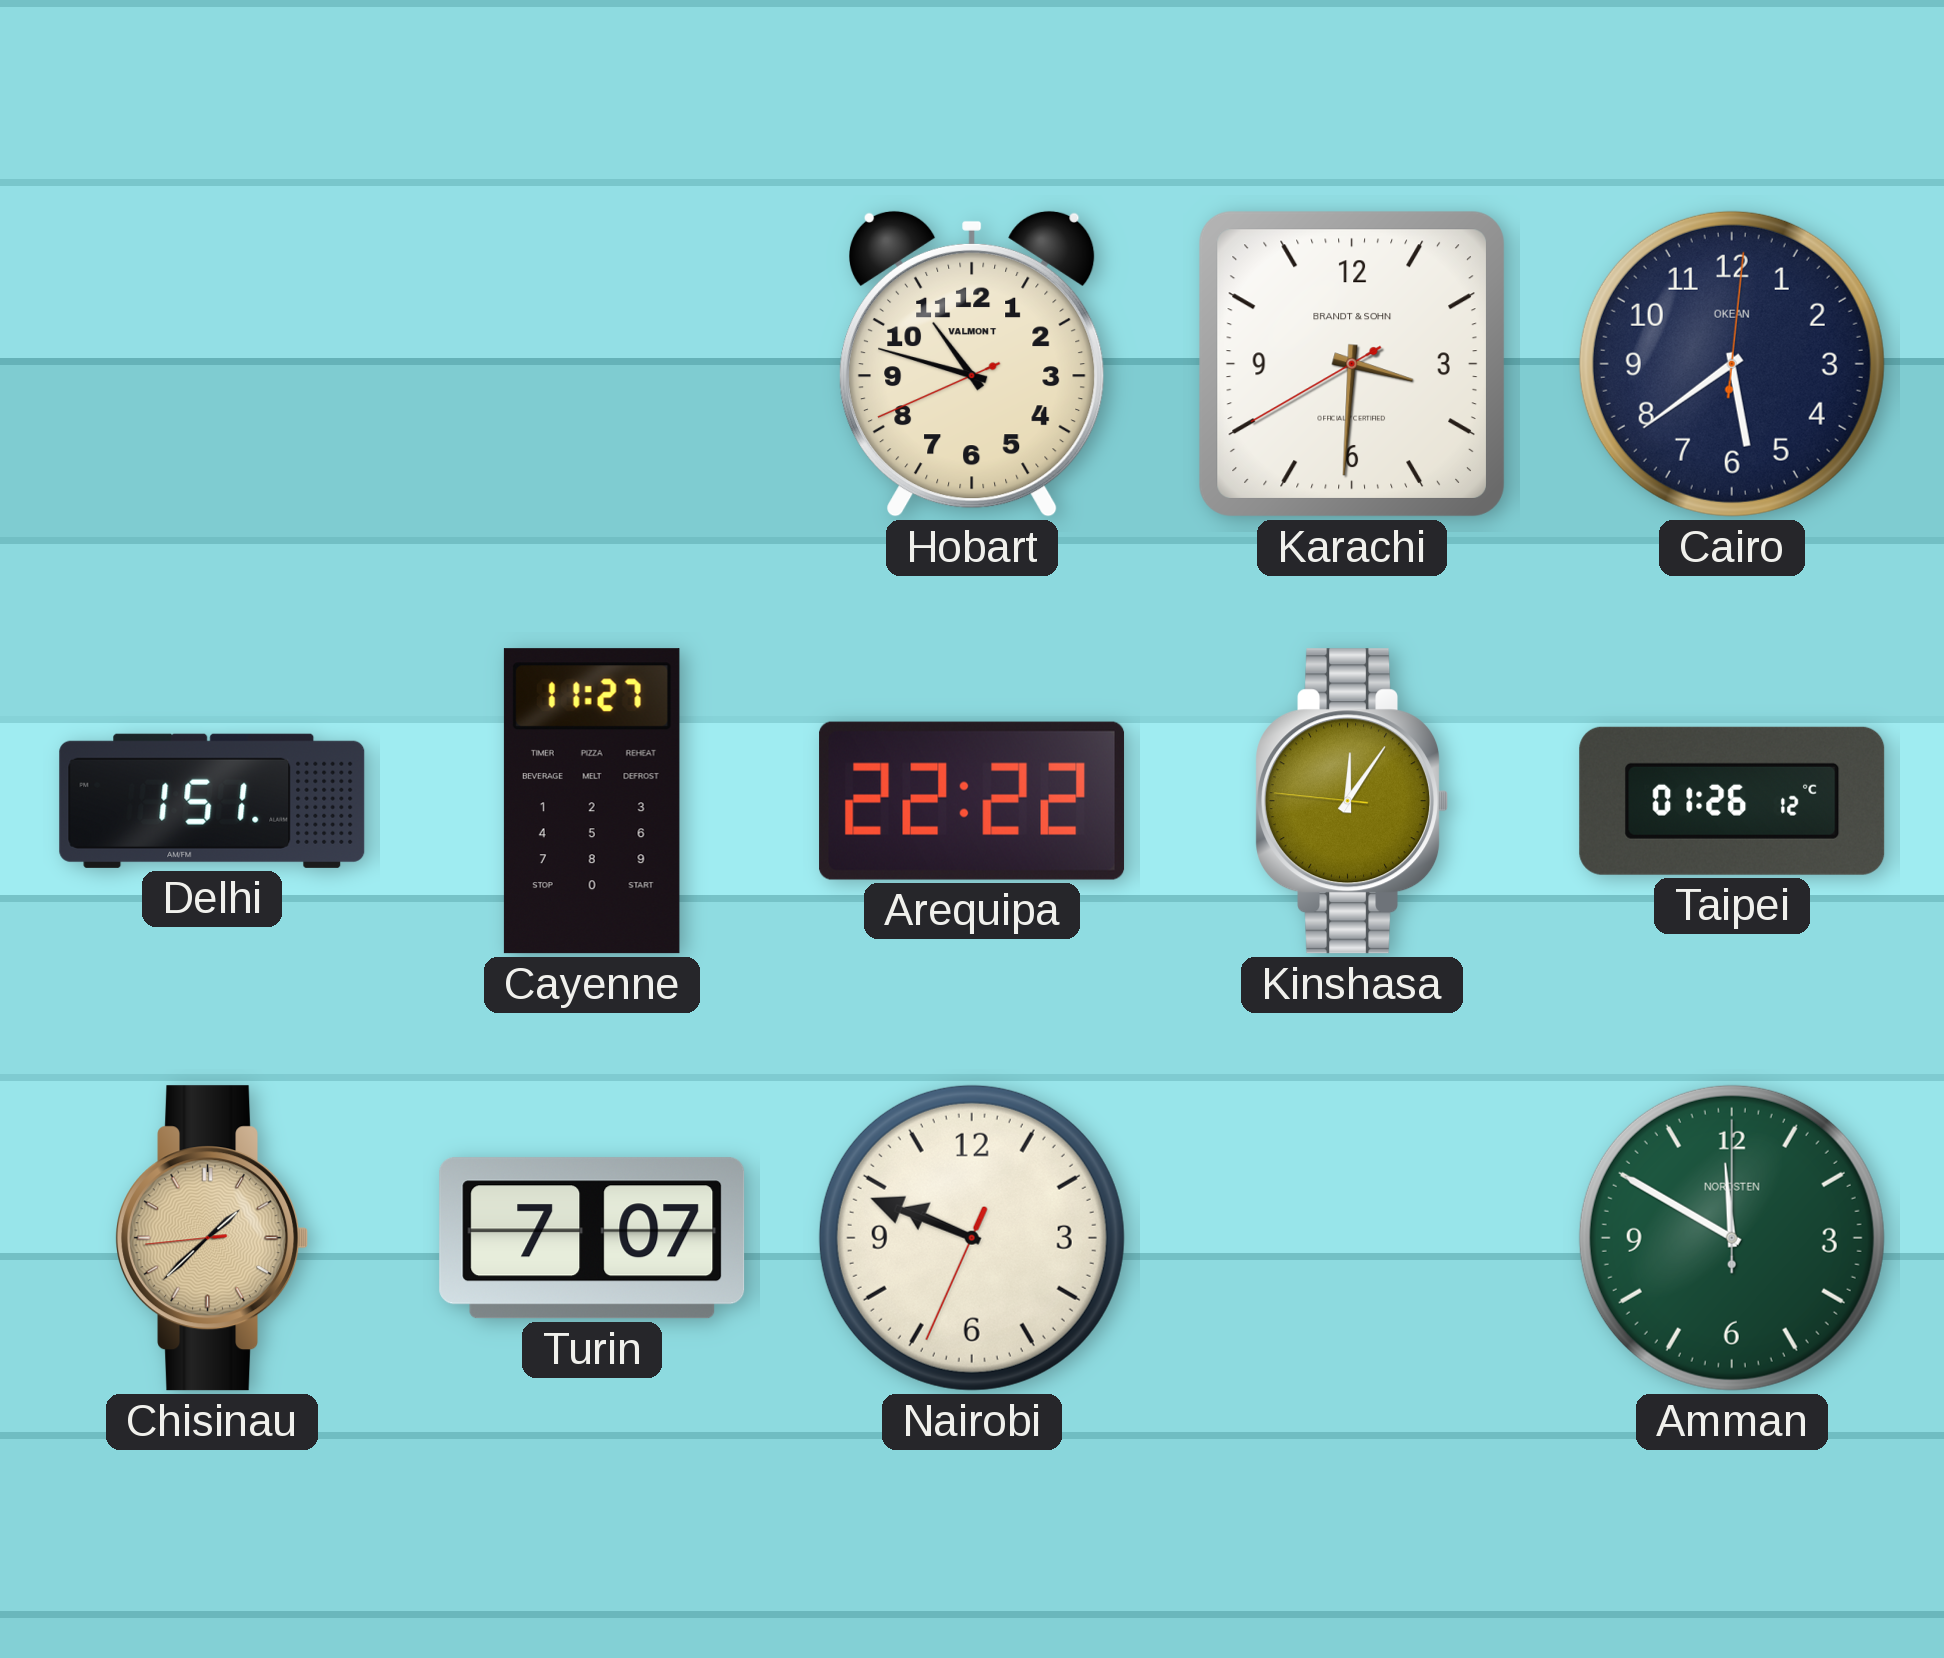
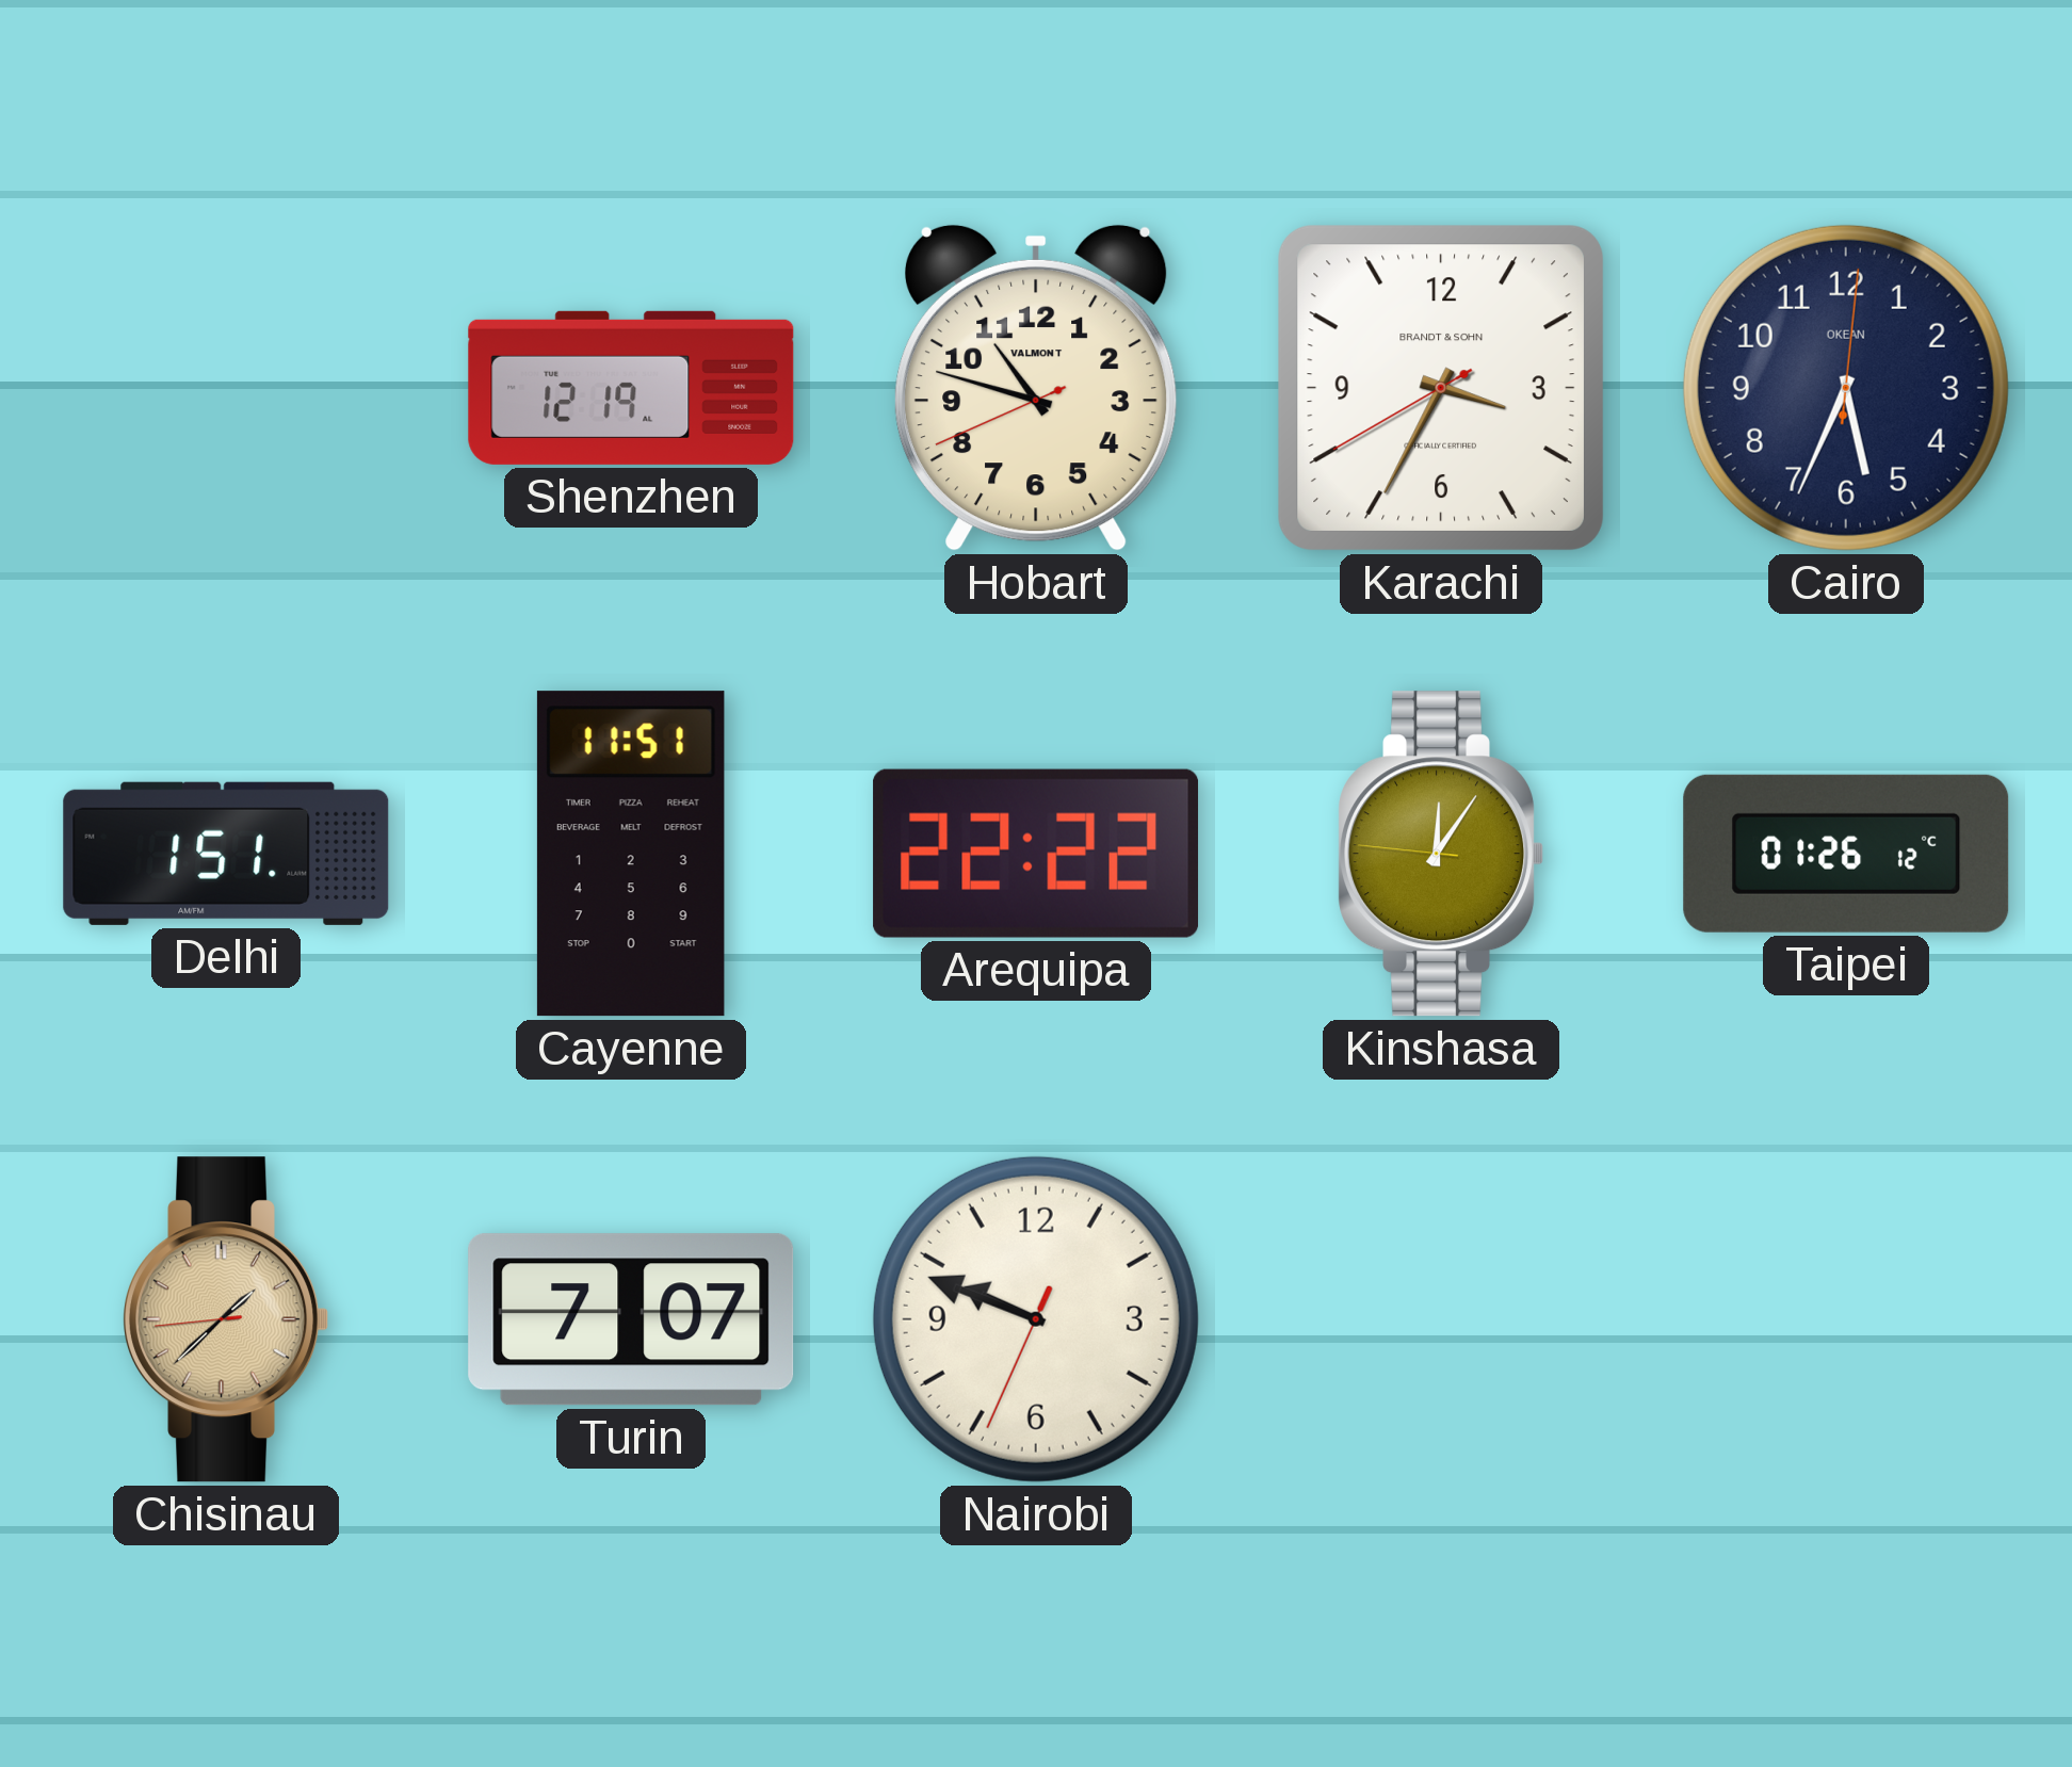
Shenzhen: none -> 12:19 (631, 388)
Karachi: 3:30 -> 3:34 (1441, 388)
Cairo: 5:39 -> 5:34 (1846, 388)
Cayenne: 11:27 -> 11:51 (631, 854)
Amman: 11:50 -> none (1732, 1238)
